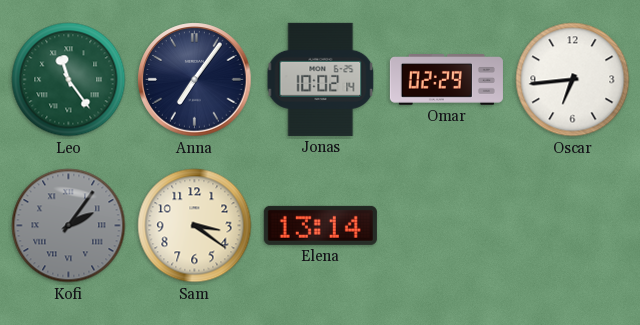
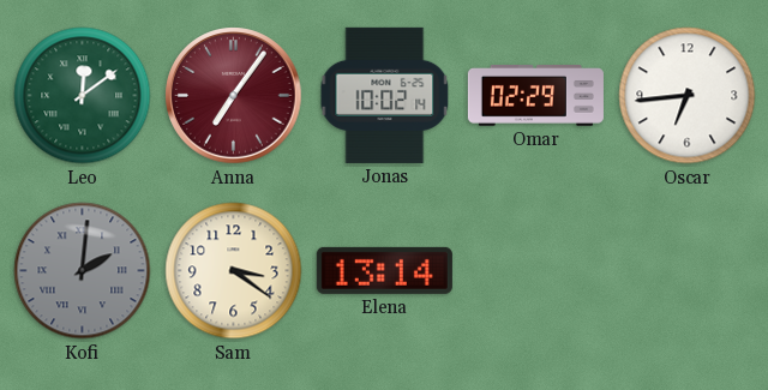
Leo: 11:24 -> 12:09 (83, 96)
Anna dial: navy -> burgundy (234, 96)
Kofi: 2:06 -> 2:01 (83, 271)
